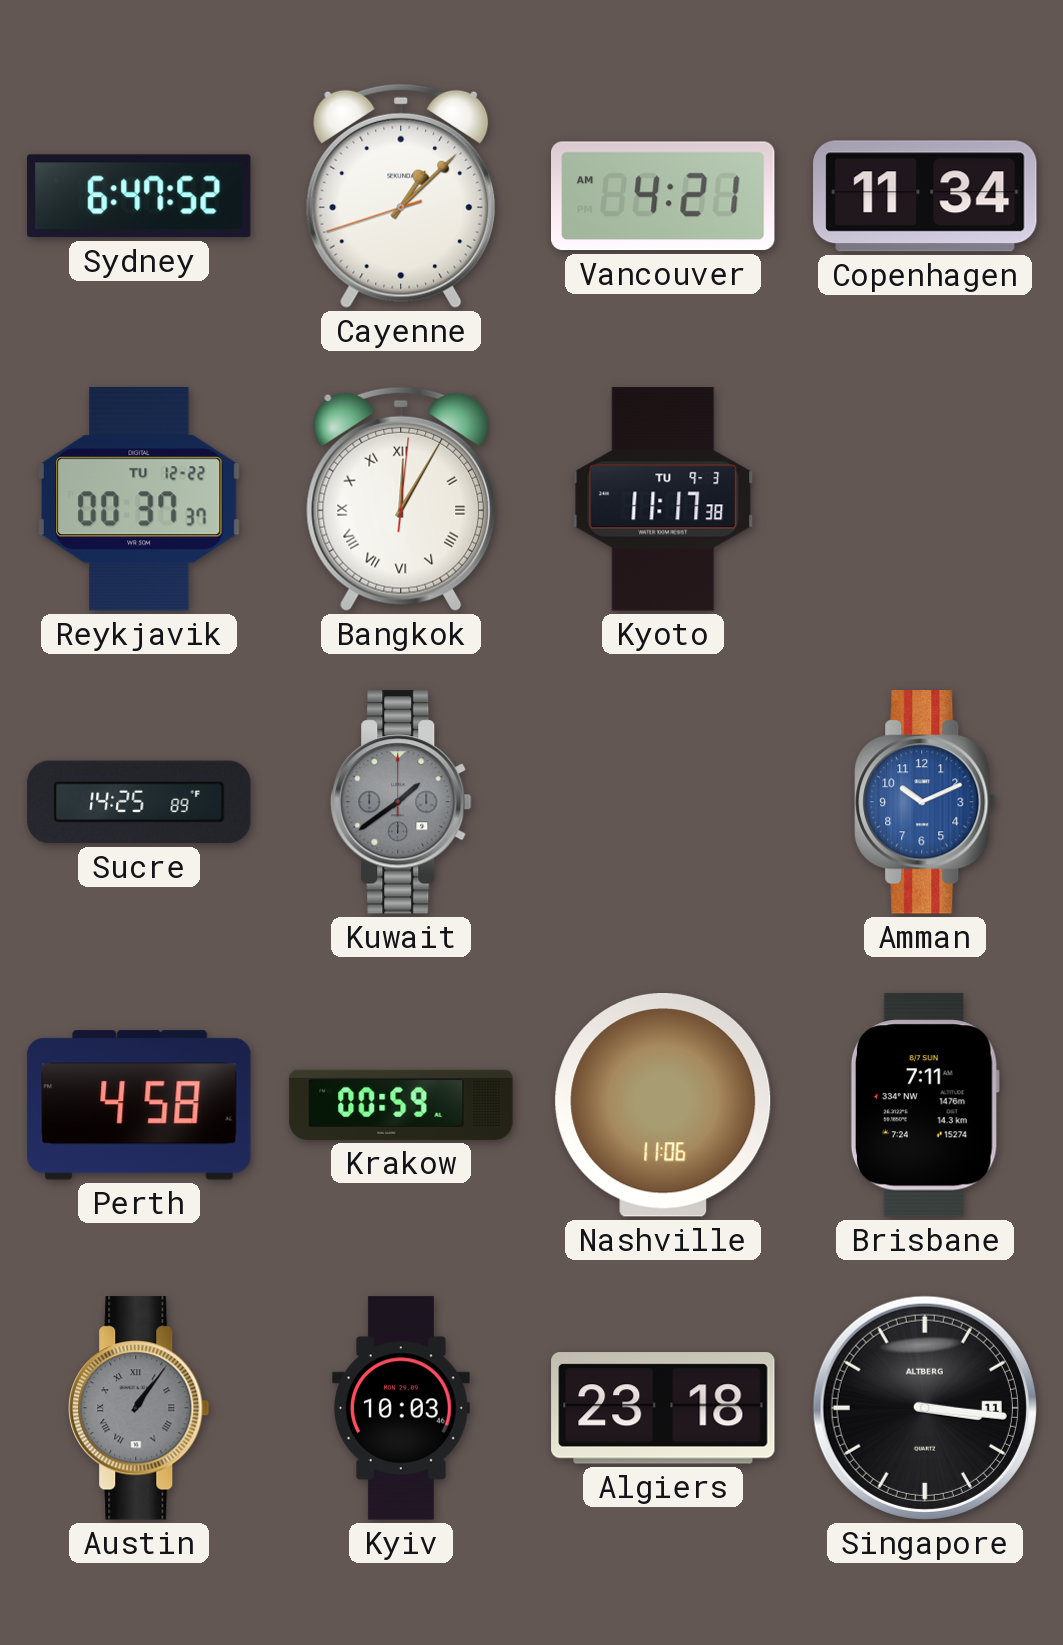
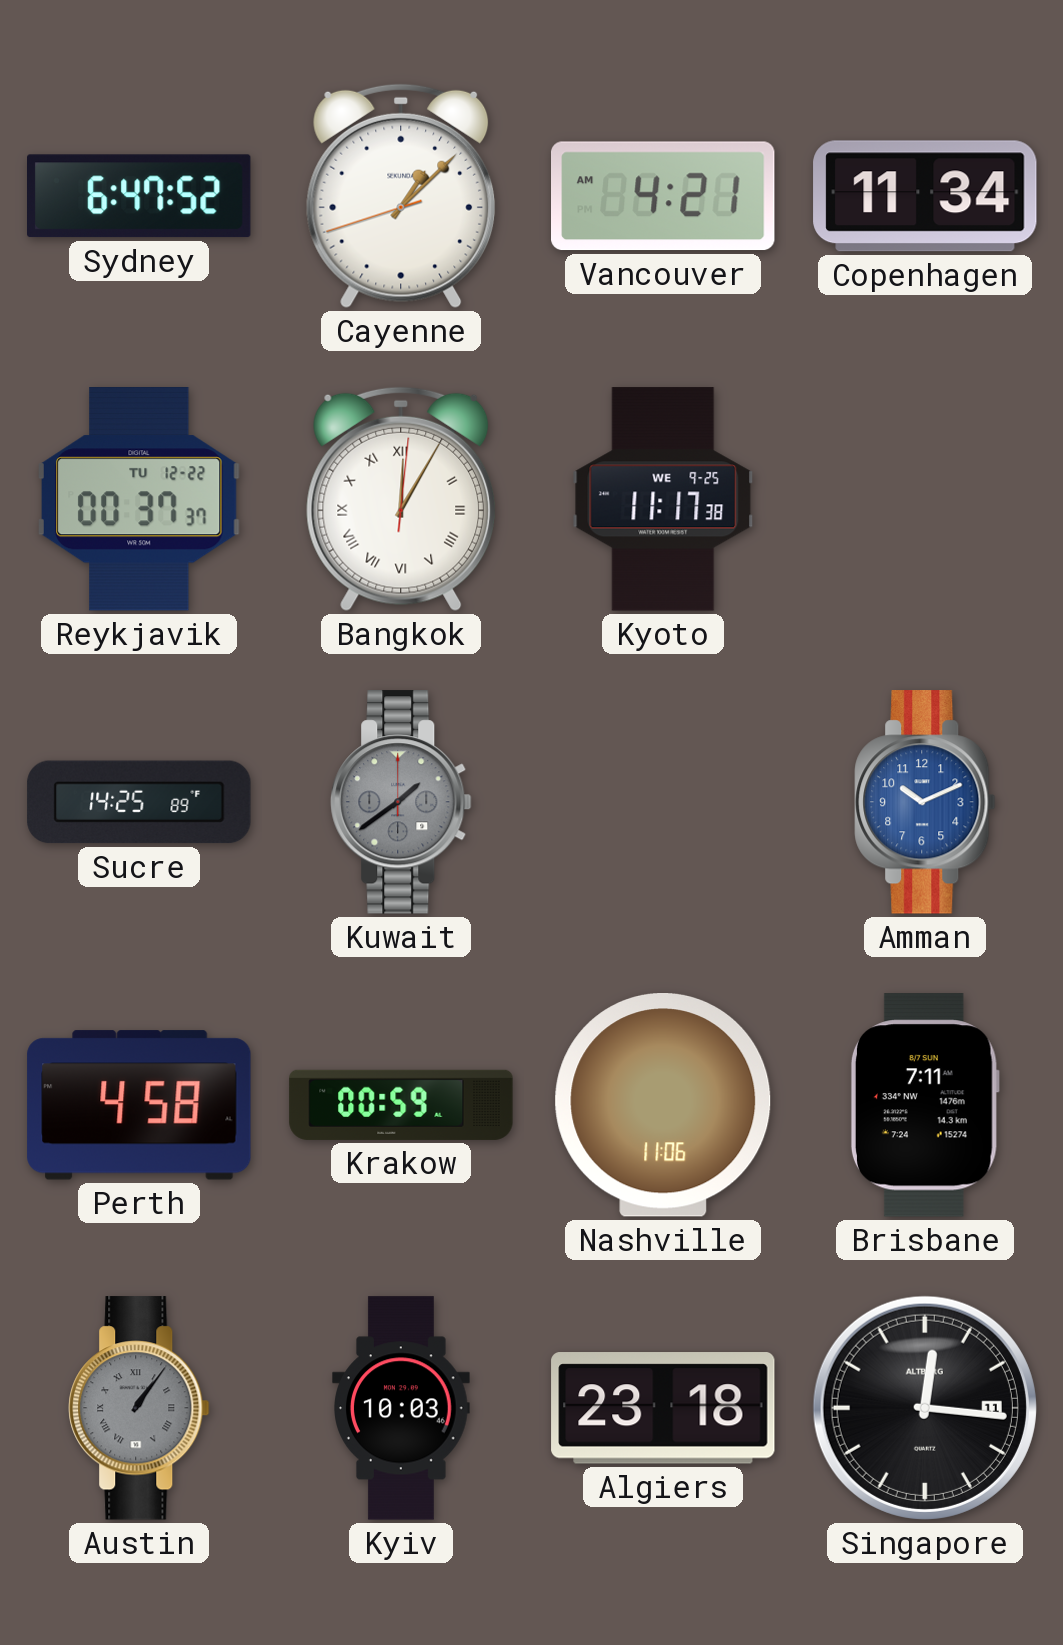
Kyoto date: TU 9-3 -> WE 9-25 (663, 499)
Singapore: 3:16 -> 12:16 (925, 1408)
